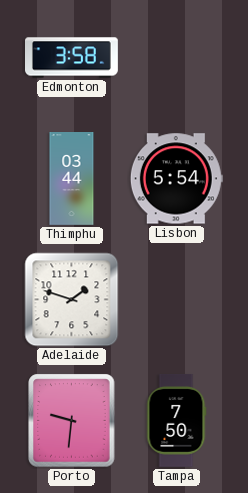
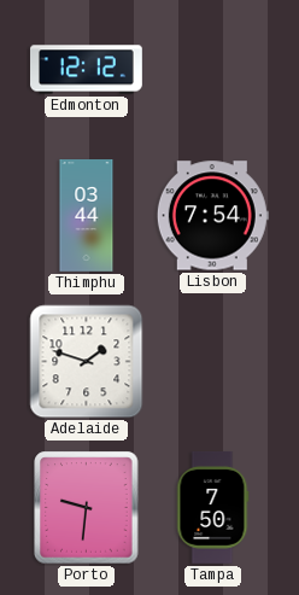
Edmonton: 3:58 -> 12:12 (87, 70)
Lisbon: 5:54 -> 7:54 (212, 216)
